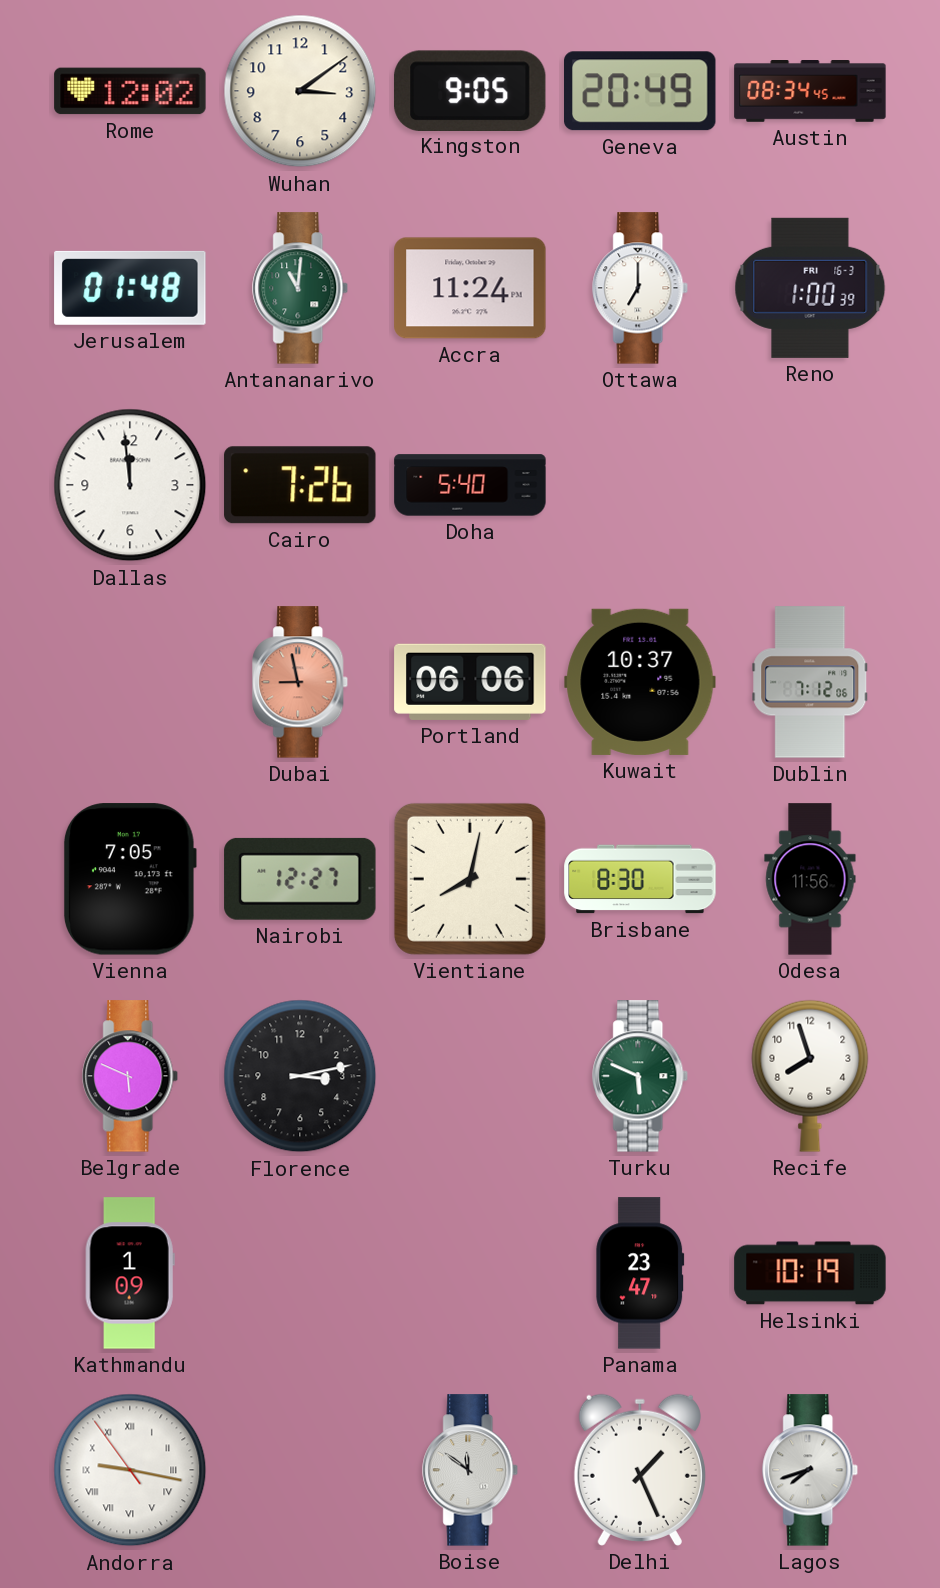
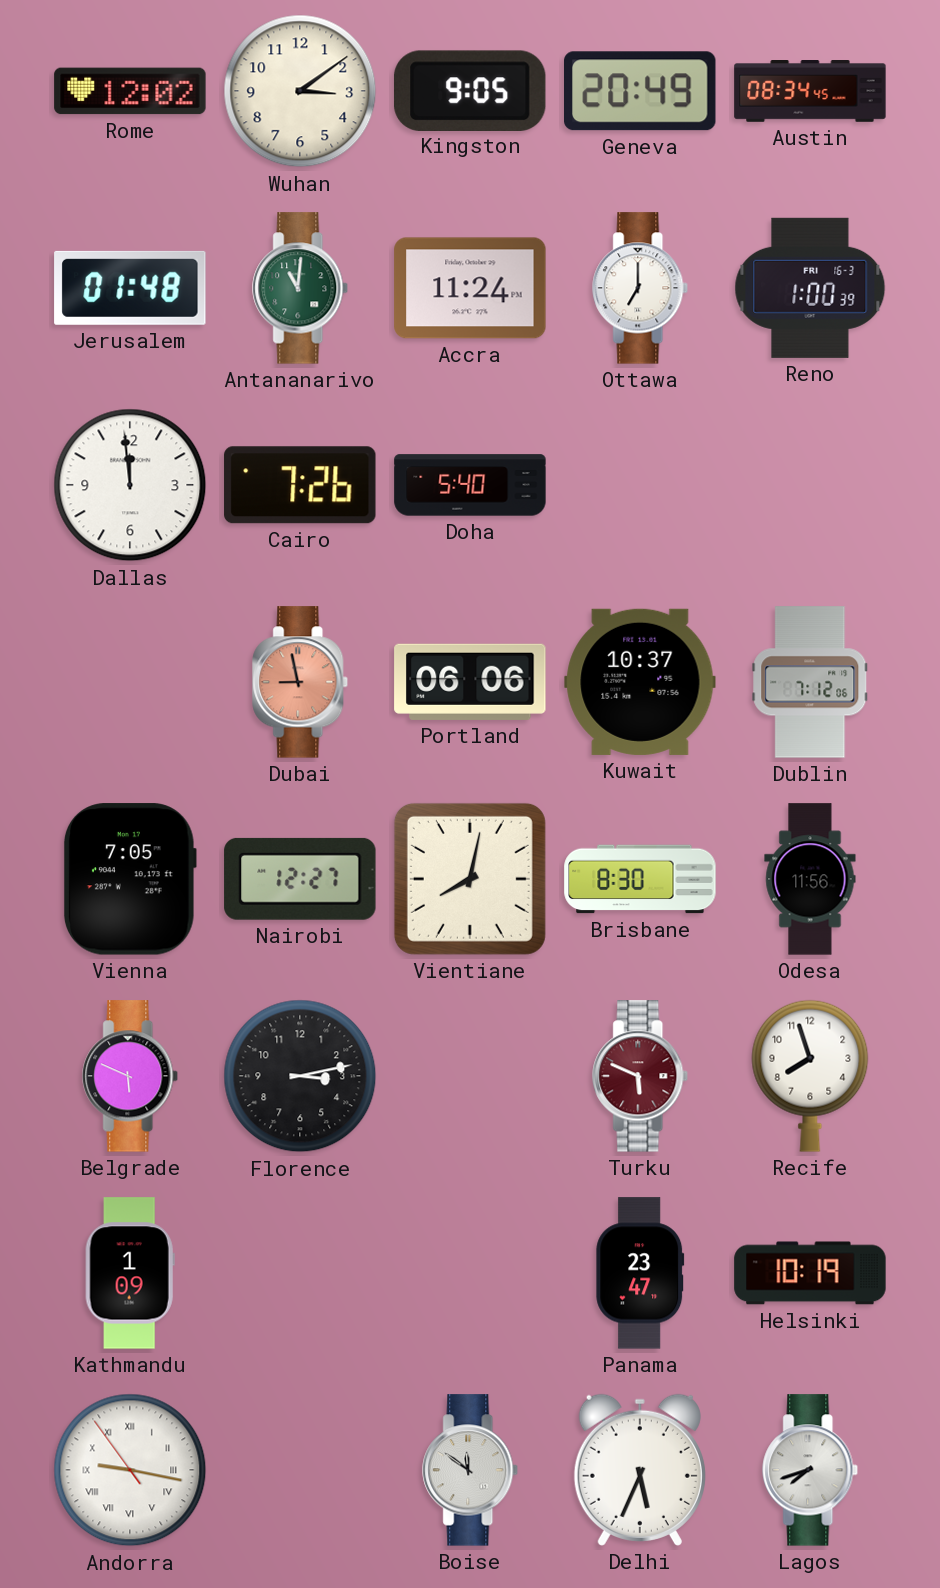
Turku dial: green -> burgundy (641, 1076)
Delhi: 1:26 -> 5:34 (640, 1470)
